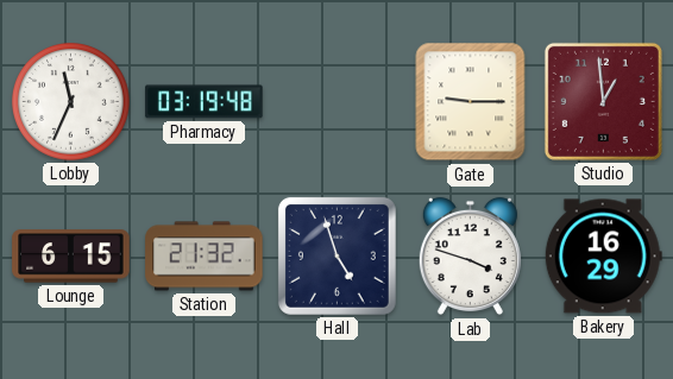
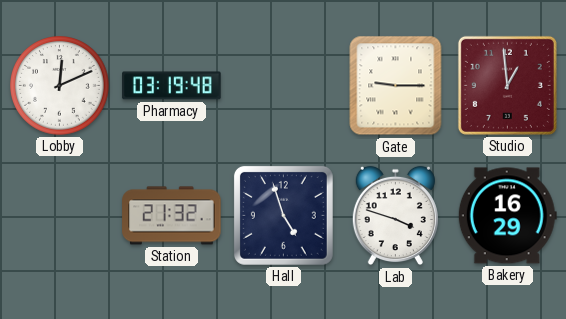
Lobby: 11:34 -> 12:11 (60, 86)
Lounge: 6:15 -> none (71, 257)
